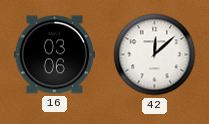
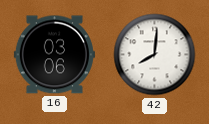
42: 12:08 -> 8:01 (155, 55)
